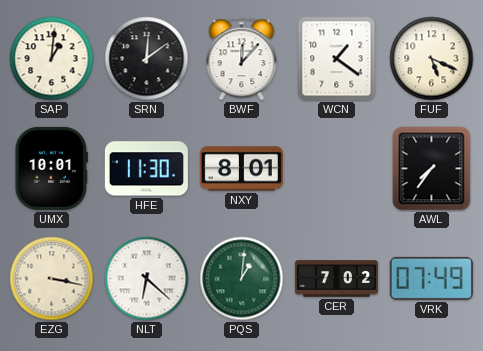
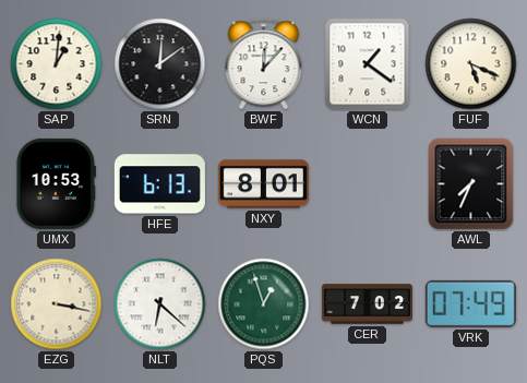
UMX: 10:01 -> 10:53 (56, 183)
HFE: 11:30 -> 6:13 (159, 184)
AWL: 7:36 -> 7:34 (471, 184)
PQS: 1:01 -> 12:57 (264, 304)
